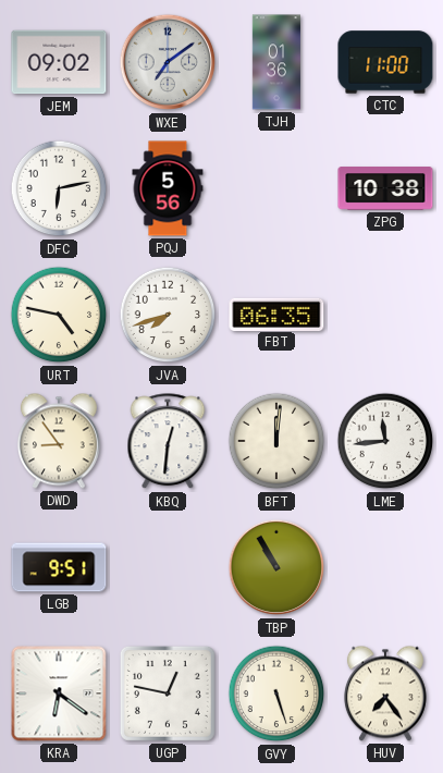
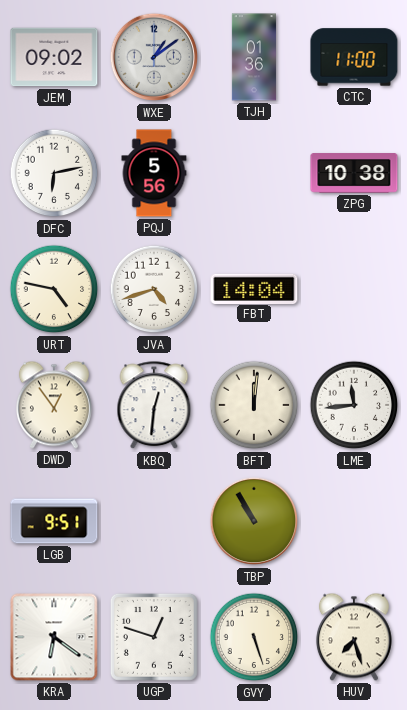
WXE: 7:09 -> 1:09 (154, 57)
JVA: 7:42 -> 4:42 (154, 289)
FBT: 06:35 -> 14:04 (254, 288)
DWD: 8:54 -> 12:54 (54, 405)
UGP: 12:47 -> 12:48 (154, 637)
HUV: 7:24 -> 7:27 (354, 637)
